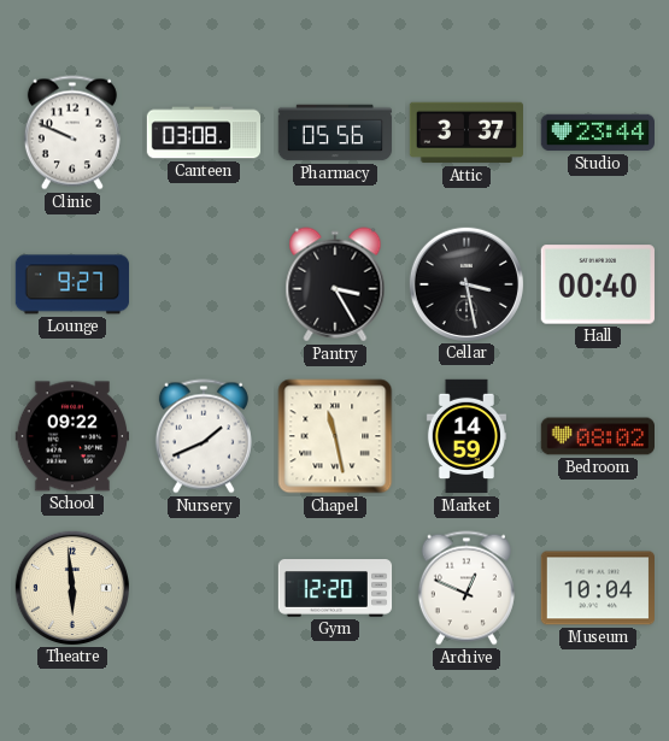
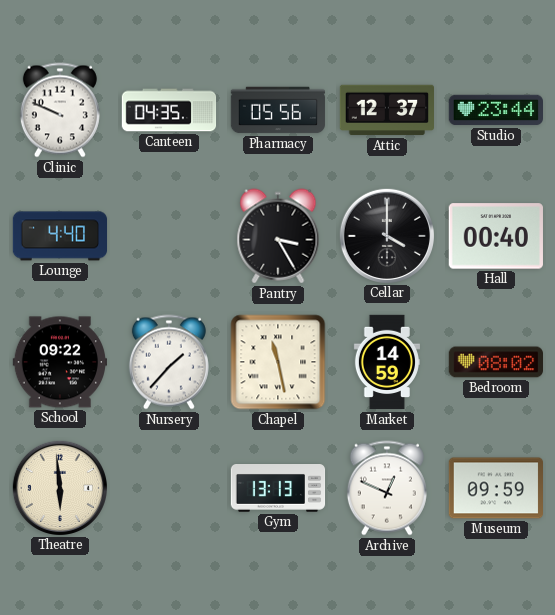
Canteen: 03:08 -> 04:35 (169, 110)
Attic: 3:37 -> 12:37 (386, 110)
Lounge: 9:27 -> 4:40 (60, 236)
Cellar: 3:28 -> 4:00 (386, 235)
Nursery: 1:41 -> 1:37 (169, 362)
Gym: 12:20 -> 13:13 (278, 488)
Museum: 10:04 -> 09:59 (495, 488)
